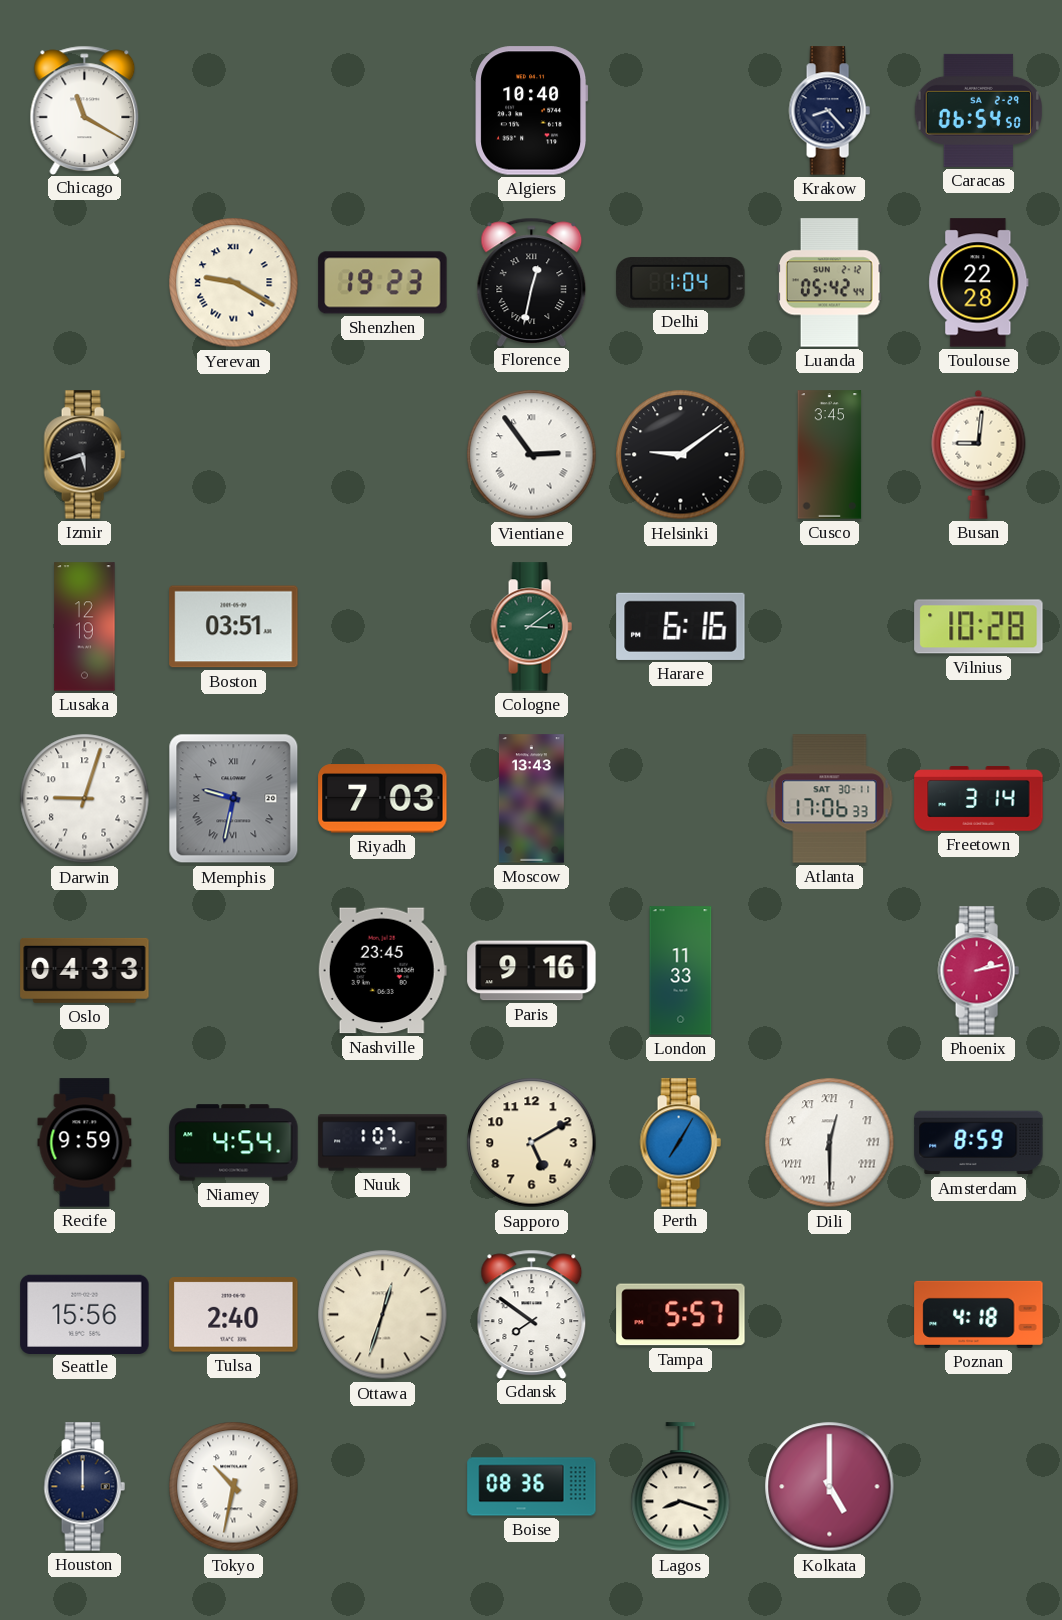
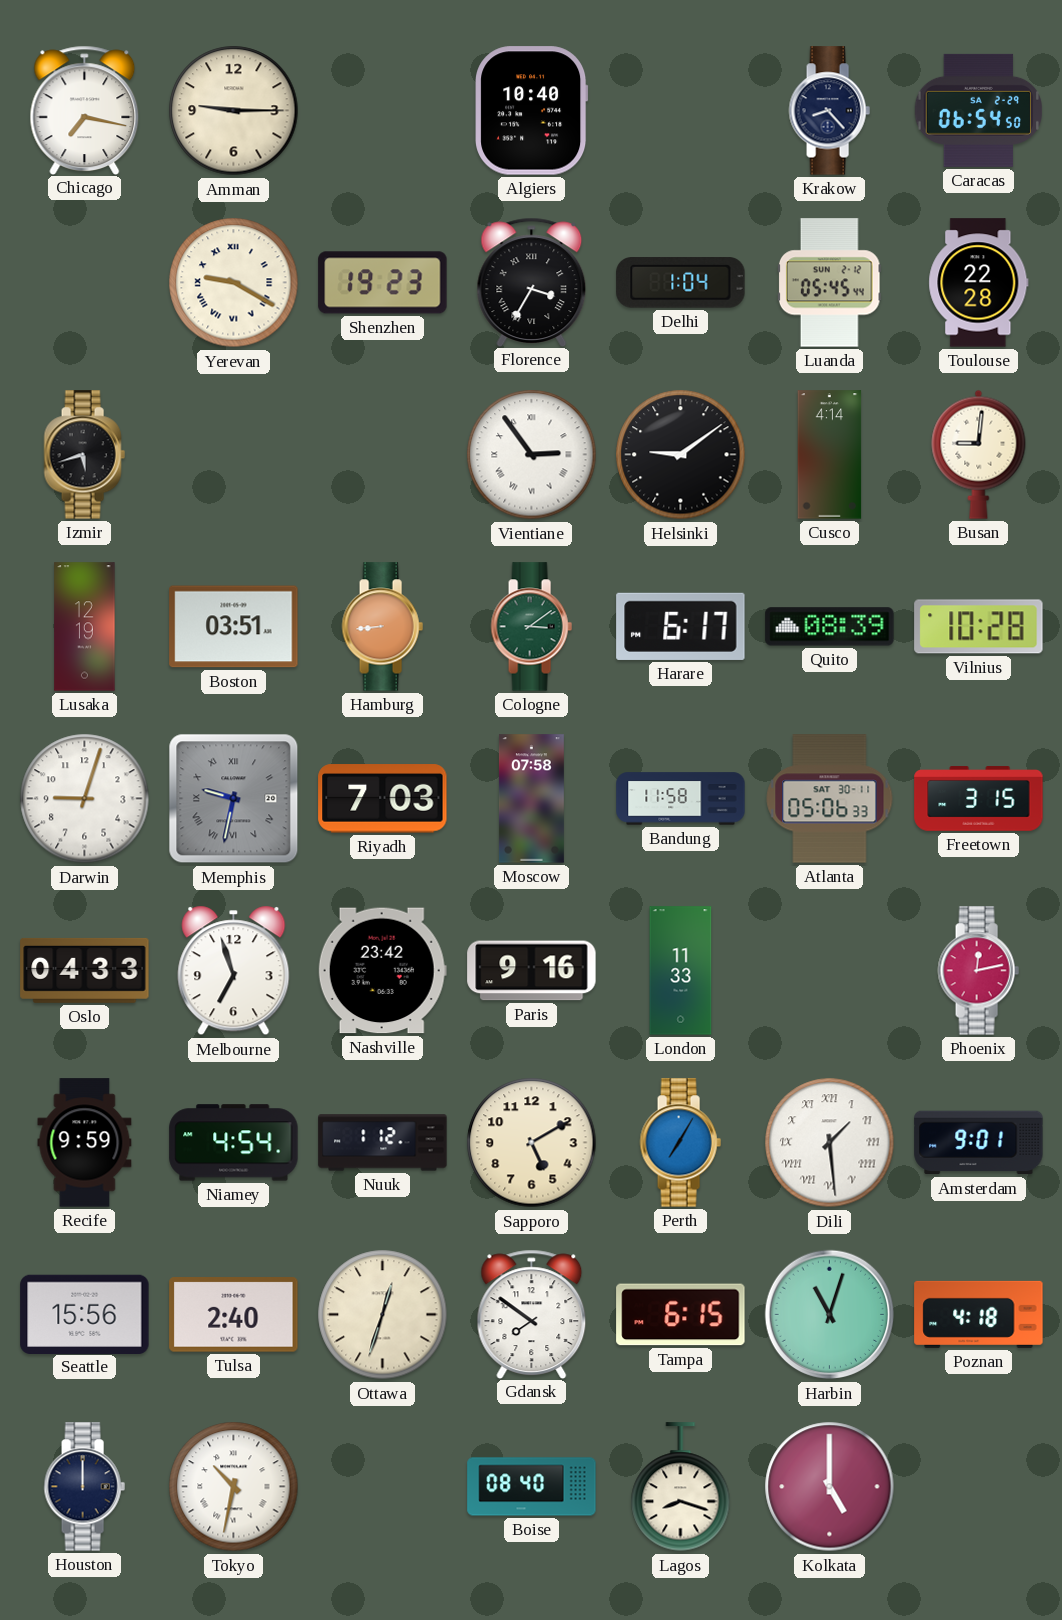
Chicago: 11:20 -> 7:17 (85, 110)
Amman: none -> 9:15 (234, 111)
Florence: 12:32 -> 3:35 (532, 282)
Luanda: 05:42 -> 05:45 (829, 283)
Cusco: 3:45 -> 4:14 (830, 455)
Hamburg: none -> 8:44 (382, 627)
Harare: 6:16 -> 6:17 (681, 626)
Quito: none -> 08:39 (830, 627)
Moscow: 13:43 -> 07:58 (531, 799)
Bandung: none -> 11:58 (681, 799)
Atlanta: 17:06 -> 05:06 (830, 799)
Freetown: 3:14 -> 3:15 (979, 799)
Melbourne: none -> 6:57 (234, 971)
Nashville: 23:45 -> 23:42 (382, 971)
Phoenix: 2:13 -> 12:13 (978, 971)
Nuuk: 1:07 -> 1:12 (383, 1143)
Dili: 12:30 -> 1:29 (830, 1143)
Amsterdam: 8:59 -> 9:01 (979, 1143)
Tampa: 5:57 -> 6:15 (681, 1315)
Harbin: none -> 11:03 (830, 1315)
Boise: 08:36 -> 08:40 (532, 1487)
